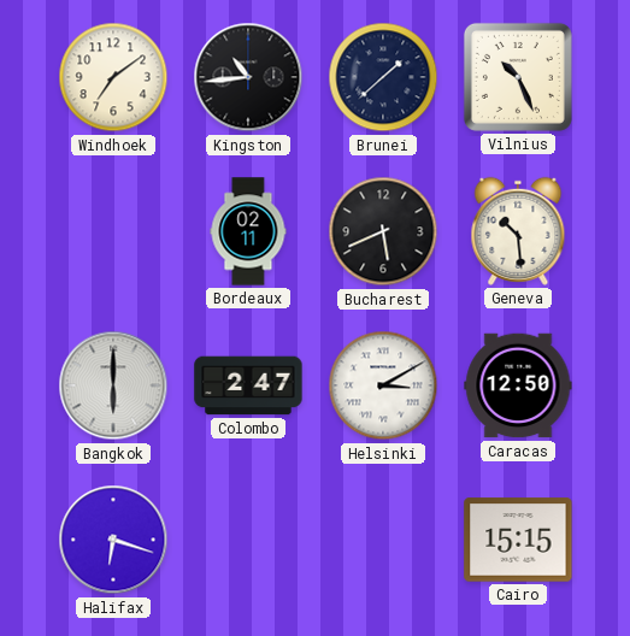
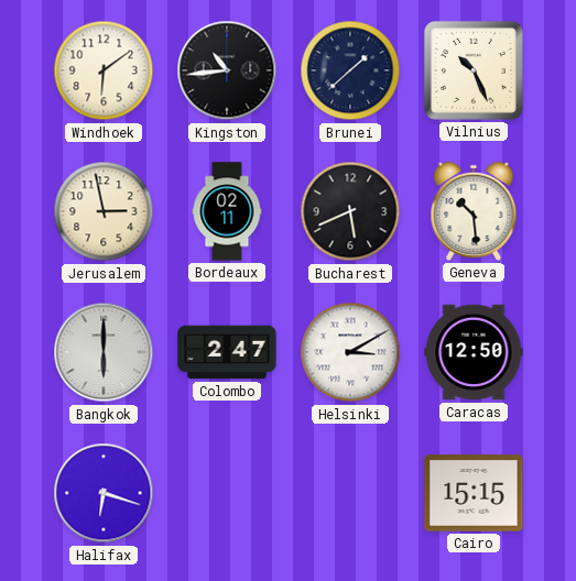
Windhoek: 7:09 -> 6:09 (104, 70)
Jerusalem: none -> 2:58 (104, 211)
